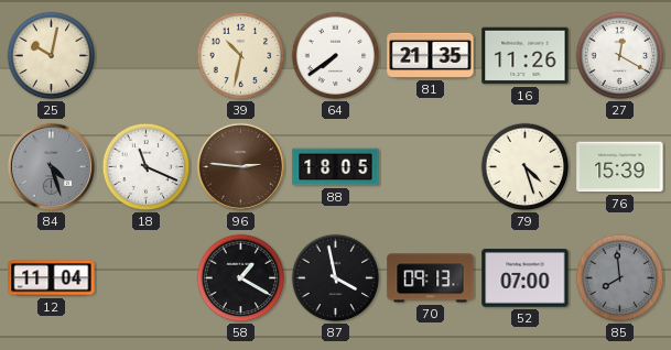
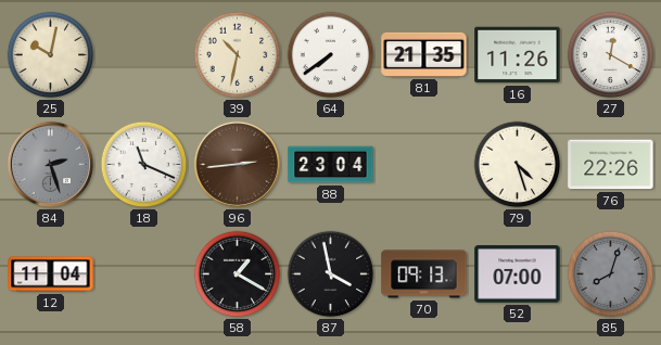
84: 4:27 -> 2:27 (50, 164)
96: 2:46 -> 2:44 (237, 164)
88: 18:05 -> 23:04 (331, 165)
76: 15:39 -> 22:26 (611, 165)
85: 7:59 -> 8:03 (611, 274)
